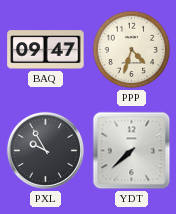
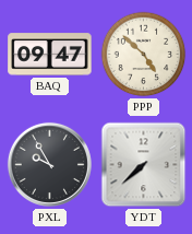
PPP: 4:33 -> 4:52 (144, 55)
